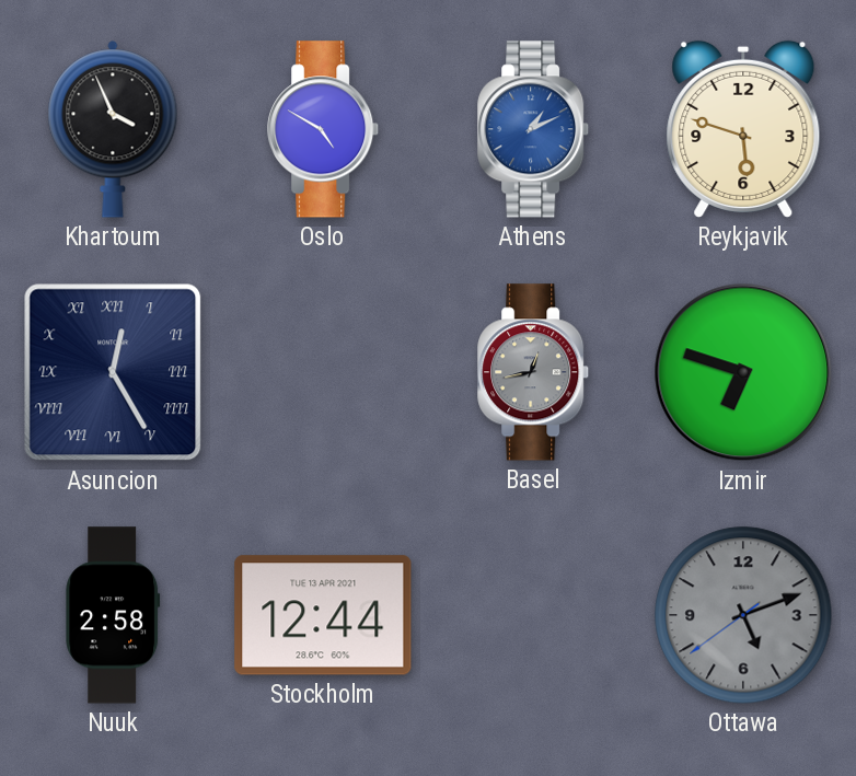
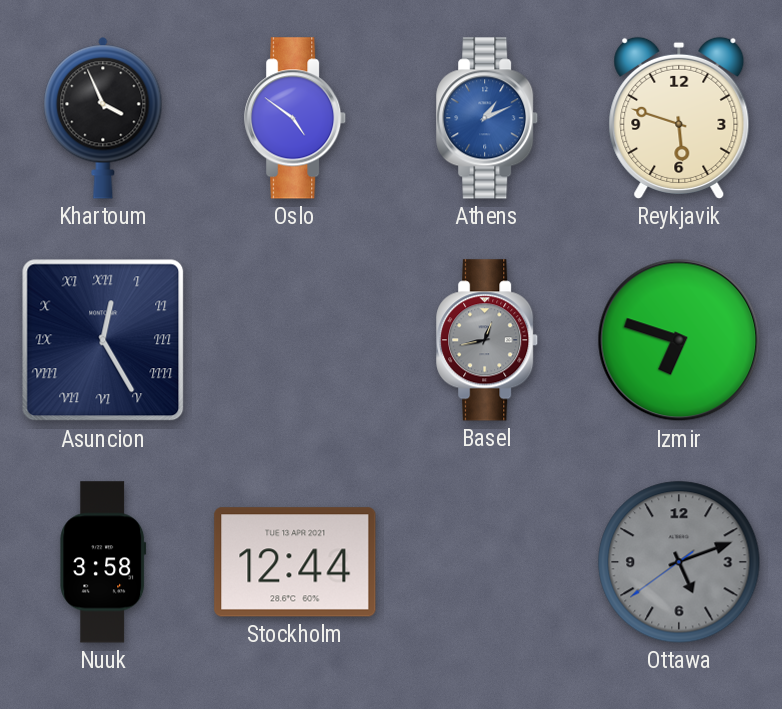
Oslo: 4:50 -> 4:51 (296, 118)
Nuuk: 2:58 -> 3:58 (103, 562)
